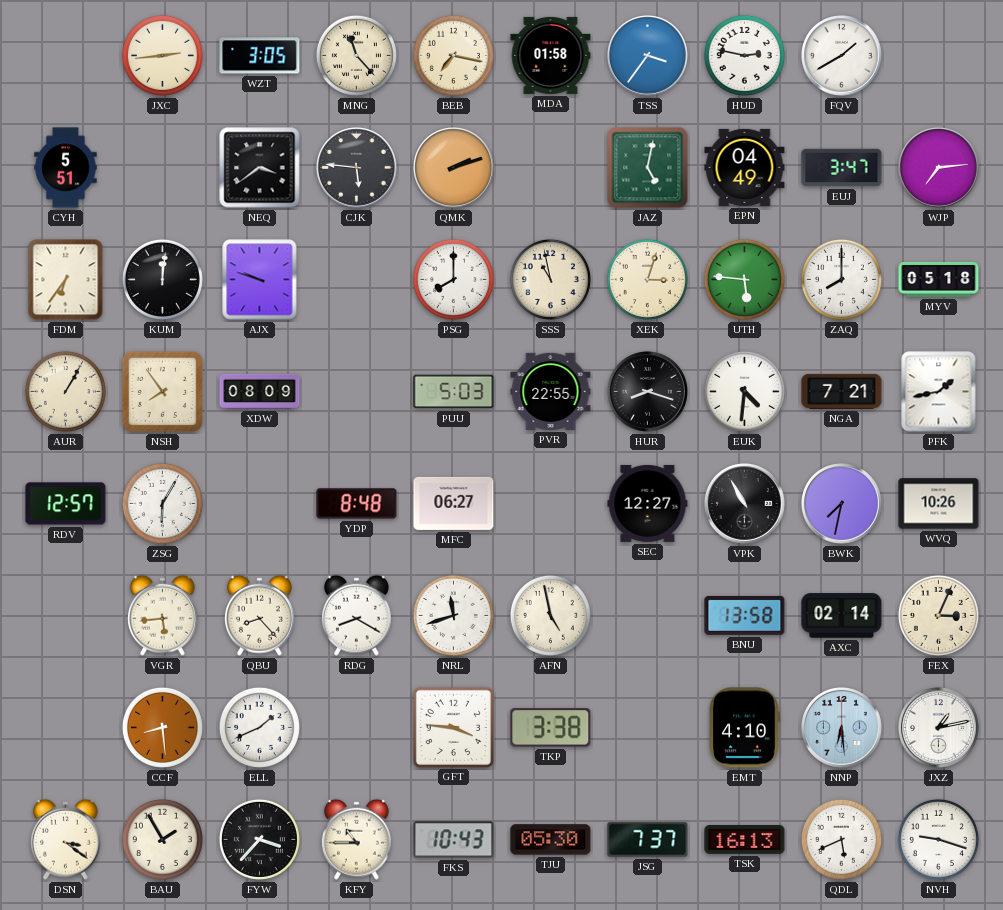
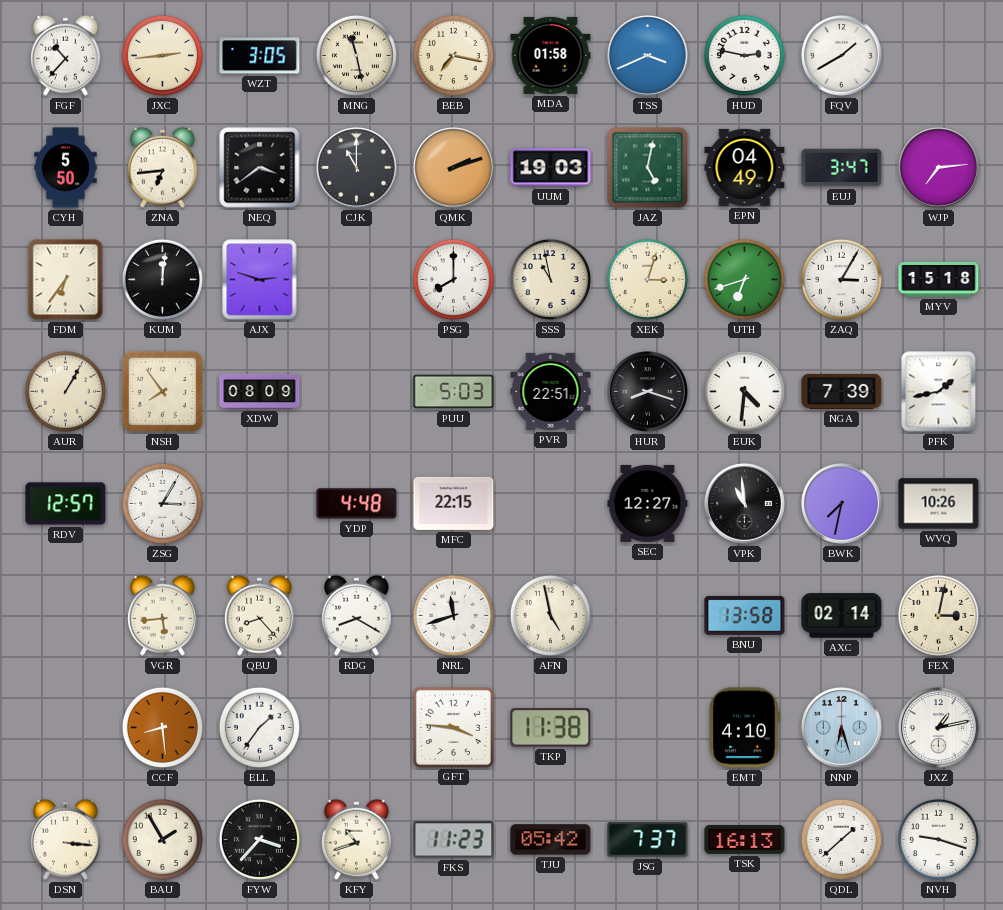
FGF: none -> 10:37 (65, 55)
MNG: 11:23 -> 11:28 (356, 55)
TSS: 3:36 -> 3:41 (648, 56)
CYH: 5:51 -> 5:50 (66, 168)
ZNA: none -> 6:44 (162, 167)
CJK: 5:46 -> 11:00 (357, 168)
UUM: none -> 19:03 (551, 168)
AJX: 9:48 -> 2:48 (260, 280)
UTH: 5:46 -> 6:42 (744, 279)
ZAQ: 8:00 -> 3:05 (841, 279)
MYV: 05:18 -> 15:18 (939, 279)
PVR: 22:55 -> 22:51 (551, 391)
NGA: 7:21 -> 7:39 (842, 391)
ZSG: 6:05 -> 3:05 (162, 503)
YDP: 8:48 -> 4:48 (357, 504)
MFC: 06:27 -> 22:15 (454, 503)
VPK: 10:55 -> 10:59 (745, 504)
FEX: 3:04 -> 3:02 (938, 615)
ELL: 1:41 -> 1:36 (259, 727)
TKP: 3:38 -> 11:38 (551, 728)
NNP: 6:29 -> 6:27 (842, 728)
DSN: 3:21 -> 3:16 (65, 839)
KFY: 10:45 -> 10:42 (356, 839)
FKS: 10:43 -> 11:23 (454, 840)
TJU: 05:30 -> 05:42 (551, 840)
QDL: 5:41 -> 1:38 (841, 839)
